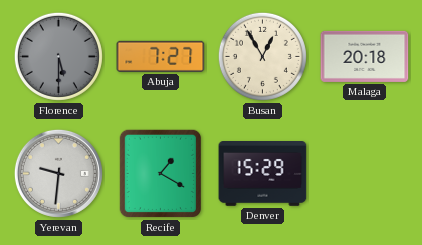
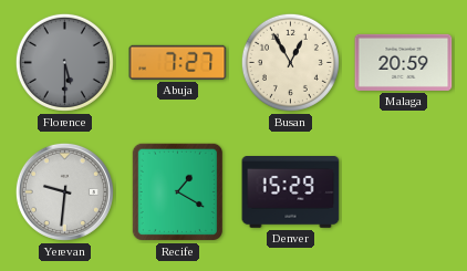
Malaga: 20:18 -> 20:59 (404, 62)
